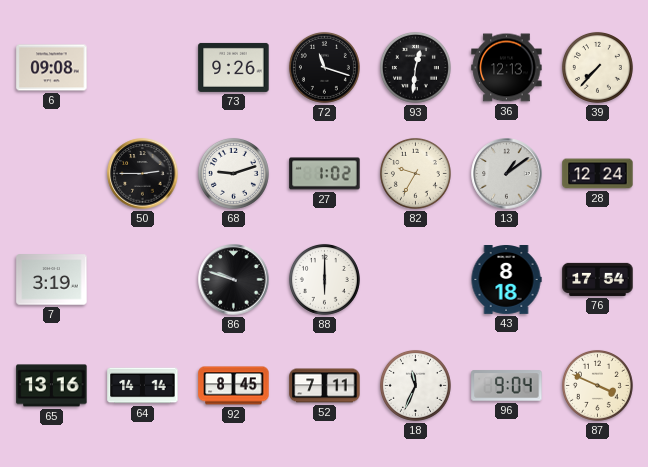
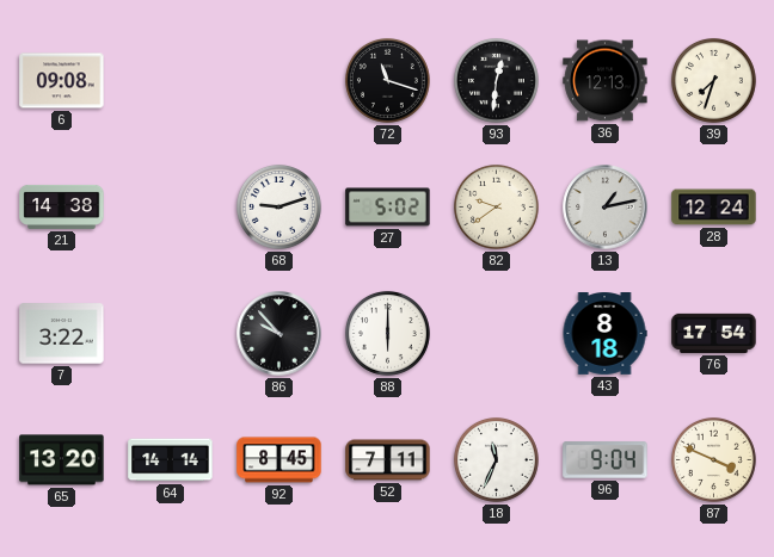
73: 9:26 -> none (234, 67)
39: 7:37 -> 7:33 (713, 80)
21: none -> 14:38 (62, 206)
50: 2:45 -> none (143, 174)
27: 1:02 -> 5:02 (388, 208)
82: 9:35 -> 9:39 (496, 206)
13: 1:09 -> 1:13 (606, 208)
7: 3:19 -> 3:22 (62, 334)
86: 9:48 -> 9:53 (279, 334)
65: 13:16 -> 13:20 (62, 460)
